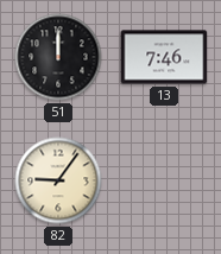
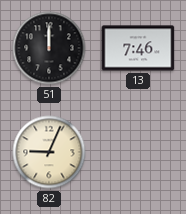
82: 9:06 -> 9:04 (49, 152)
